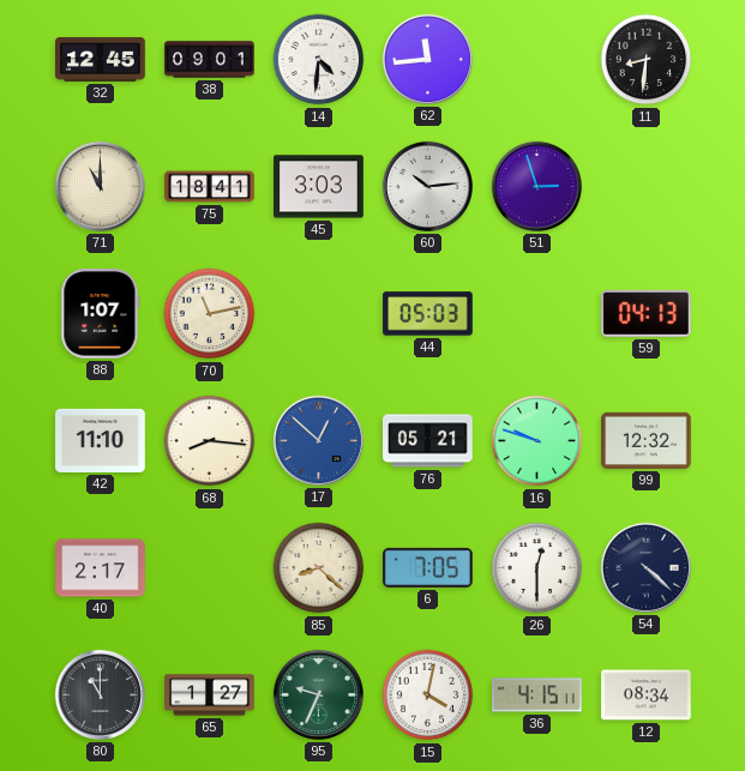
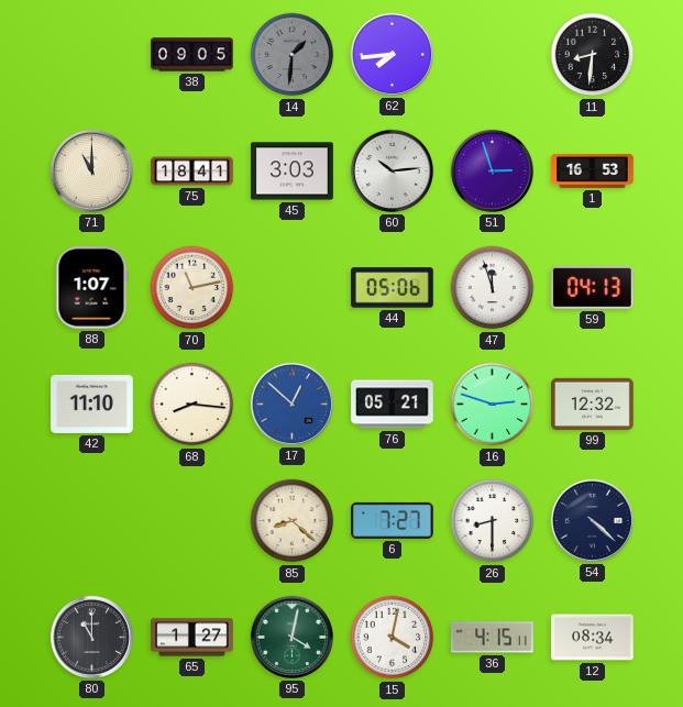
32: 12:45 -> none (101, 59)
38: 09:01 -> 09:05 (192, 55)
14: 4:31 -> 1:31 (293, 55)
14 dial: white -> grey (293, 55)
62: 11:44 -> 7:44 (392, 54)
1: none -> 16:53 (593, 170)
44: 05:03 -> 05:06 (393, 288)
47: none -> 11:57 (493, 288)
16: 9:48 -> 2:48 (493, 405)
40: 2:17 -> none (101, 568)
6: 7:05 -> 7:27 (393, 520)
26: 12:30 -> 8:30 (493, 521)
95: 9:34 -> 4:02 (291, 637)
